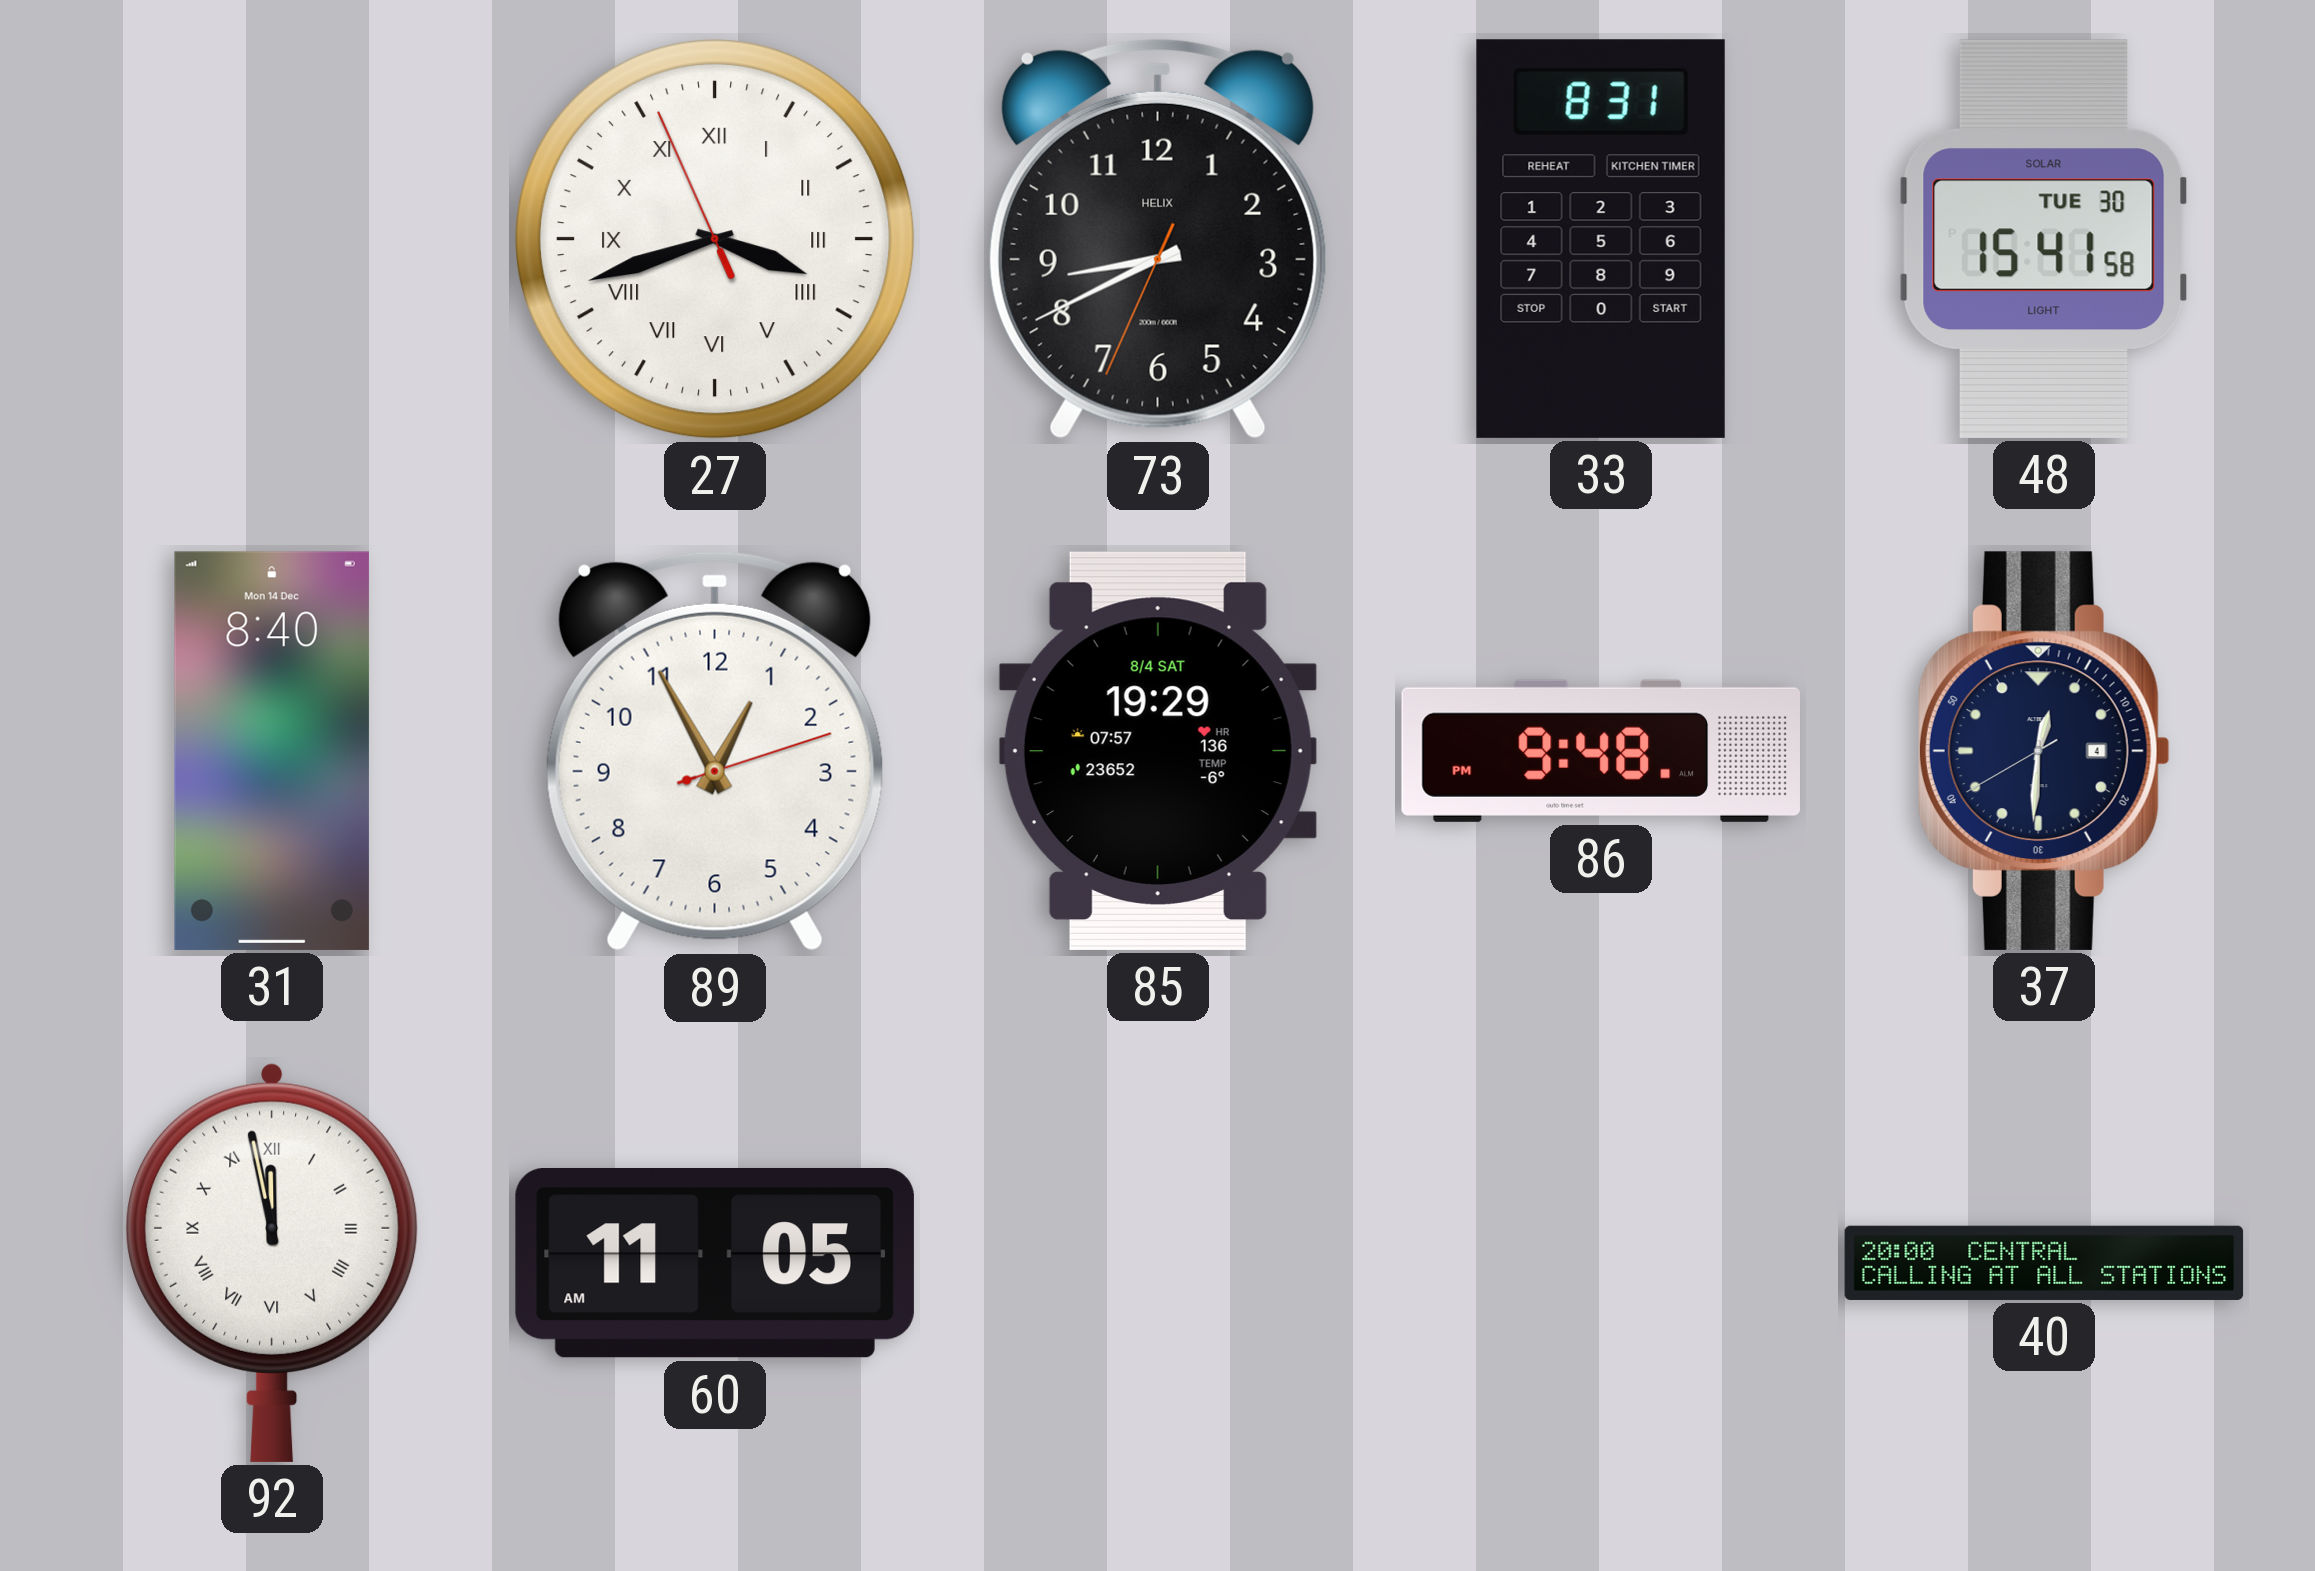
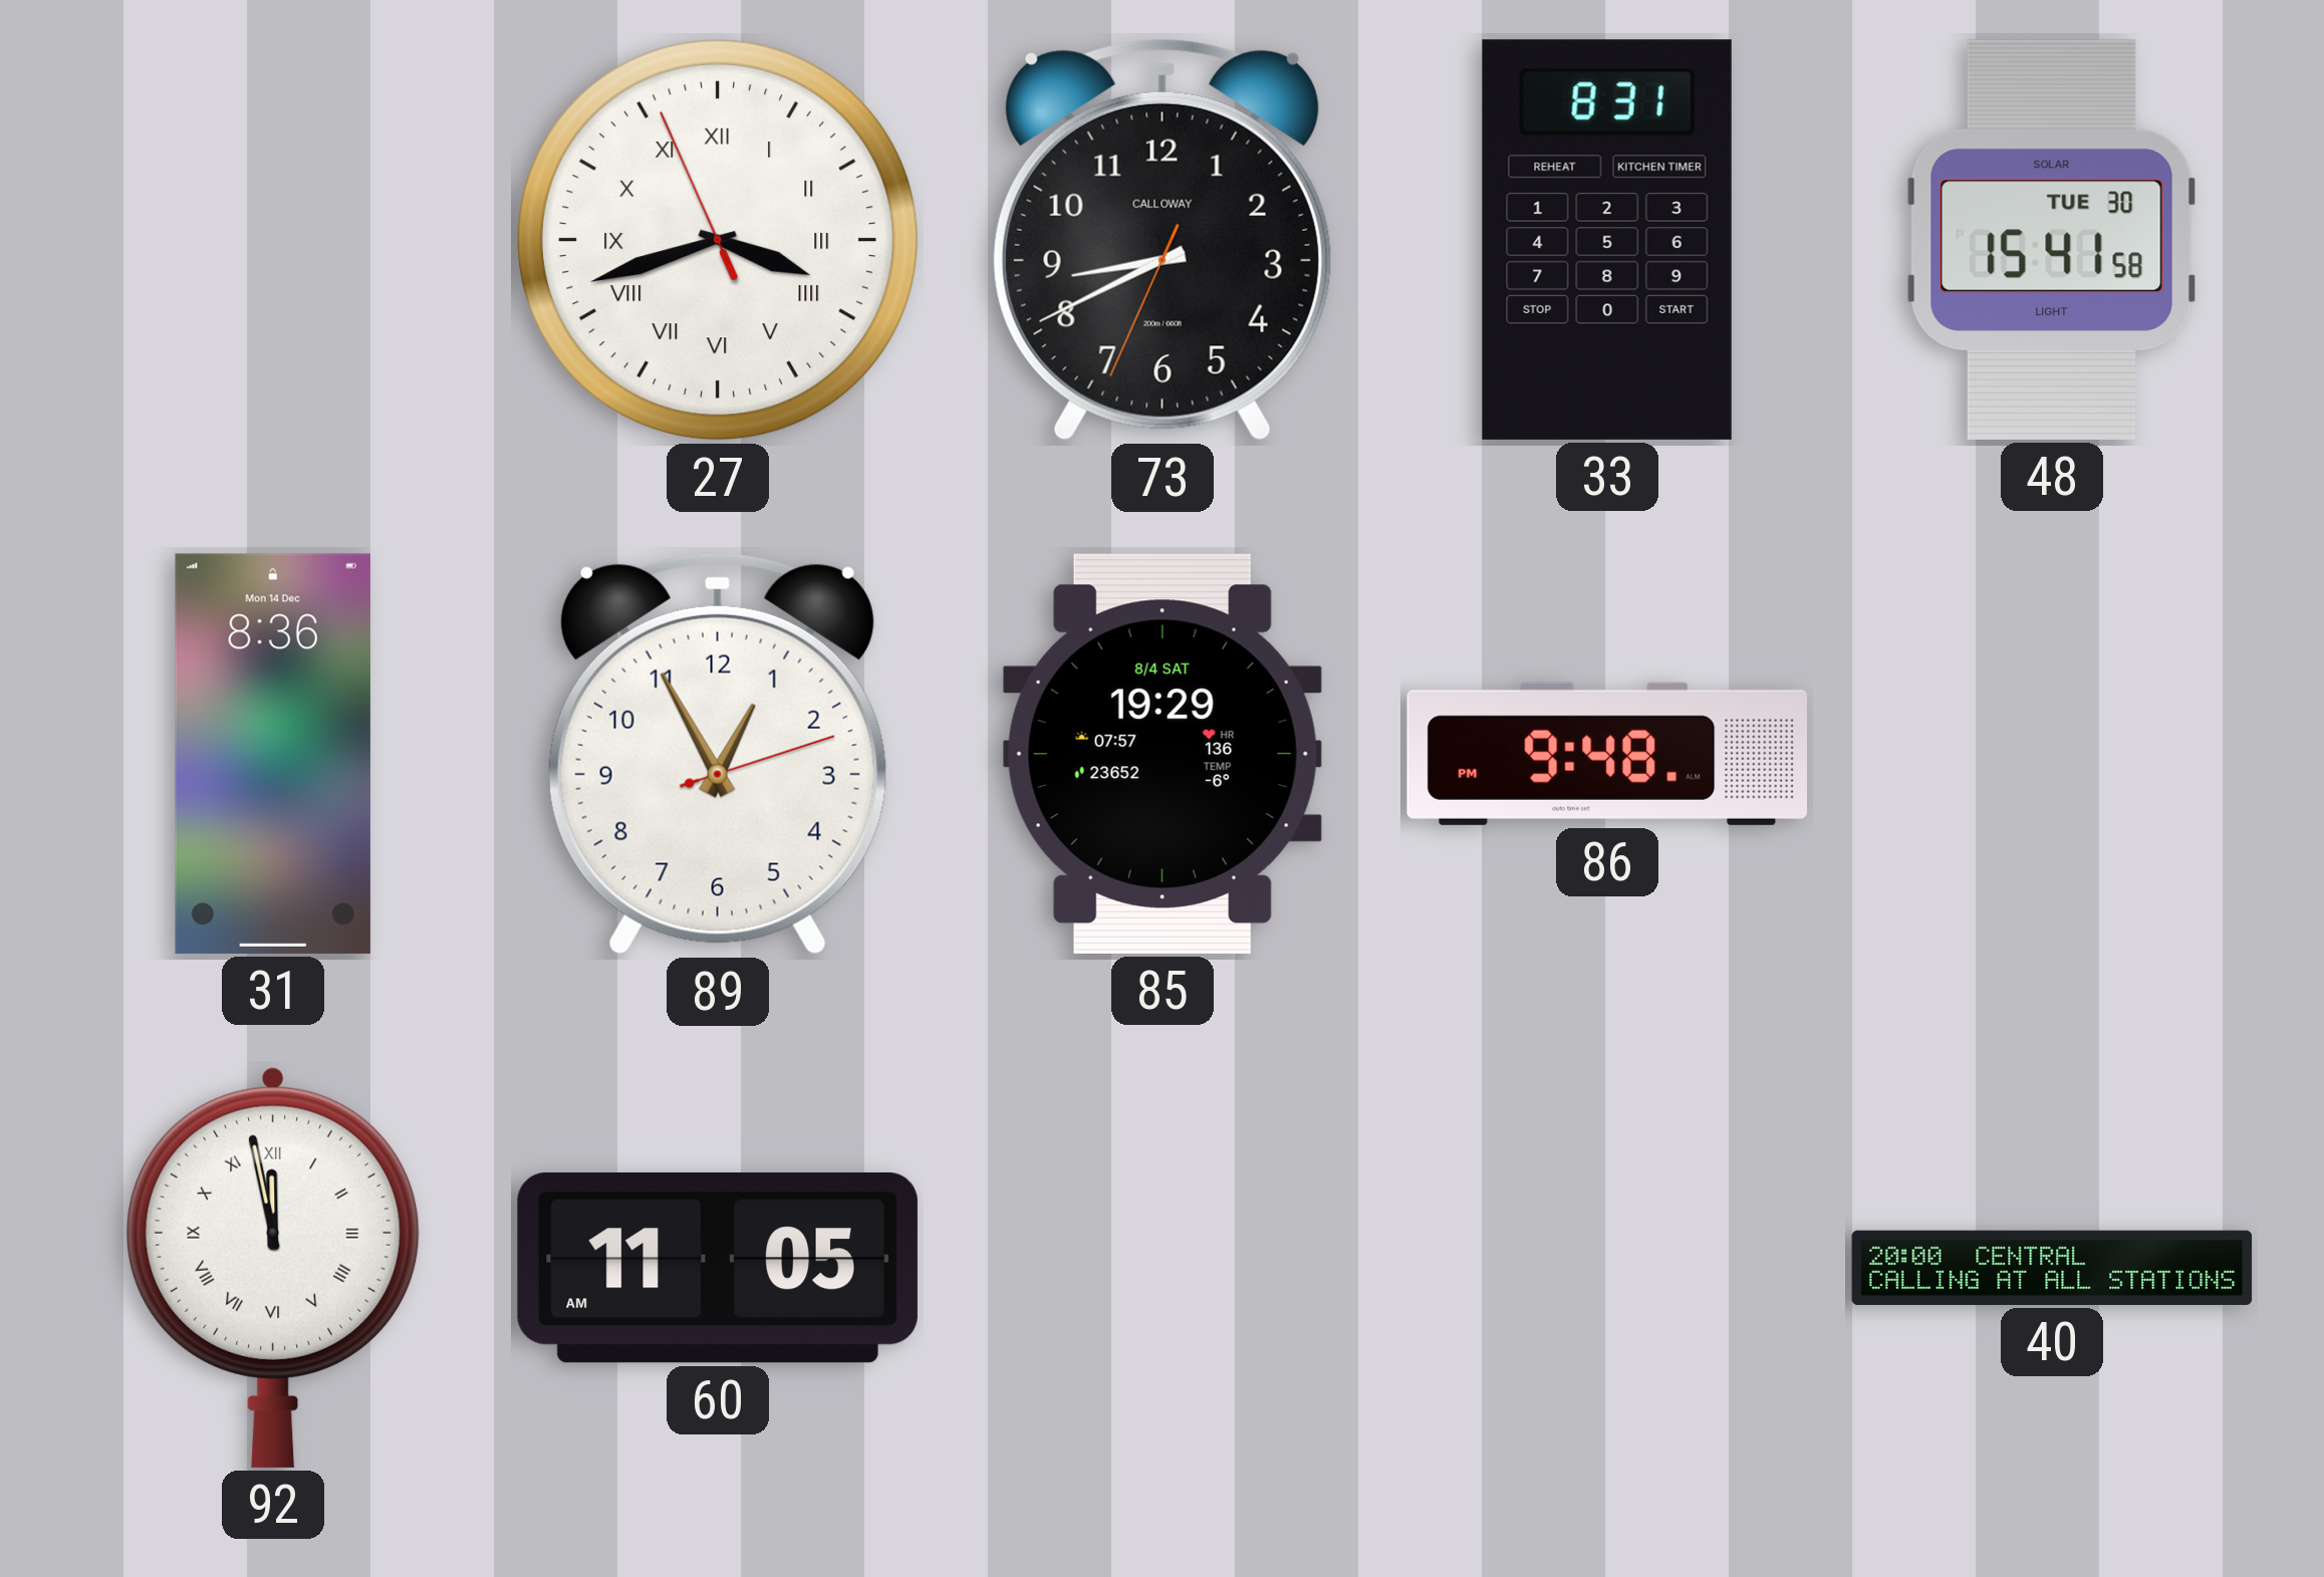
73 brand: HELIX -> CALLOWAY (1163, 240)
31: 8:40 -> 8:36 (273, 754)
37: 12:30 -> none (2044, 751)
